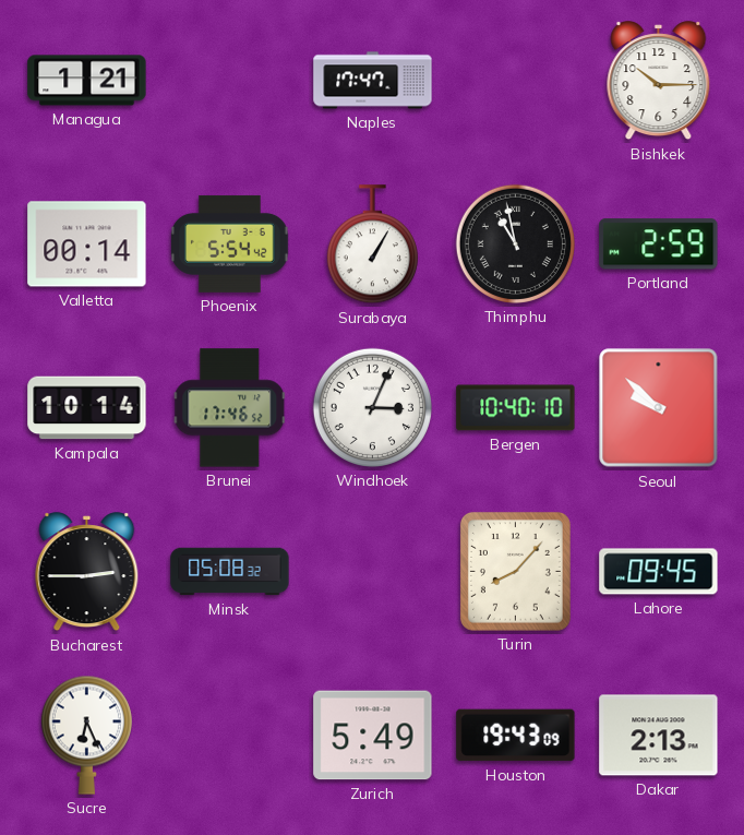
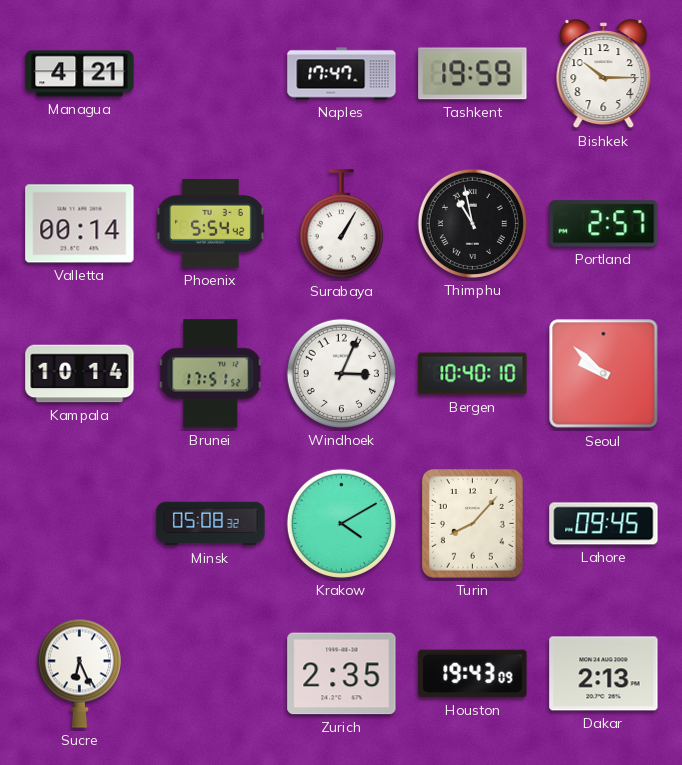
Managua: 1:21 -> 4:21 (80, 74)
Tashkent: none -> 19:59 (473, 74)
Portland: 2:59 -> 2:57 (604, 224)
Brunei: 17:46 -> 17:51 (211, 374)
Bucharest: 2:45 -> none (87, 572)
Krakow: none -> 4:10 (341, 523)
Zurich: 5:49 -> 2:35 (342, 674)
